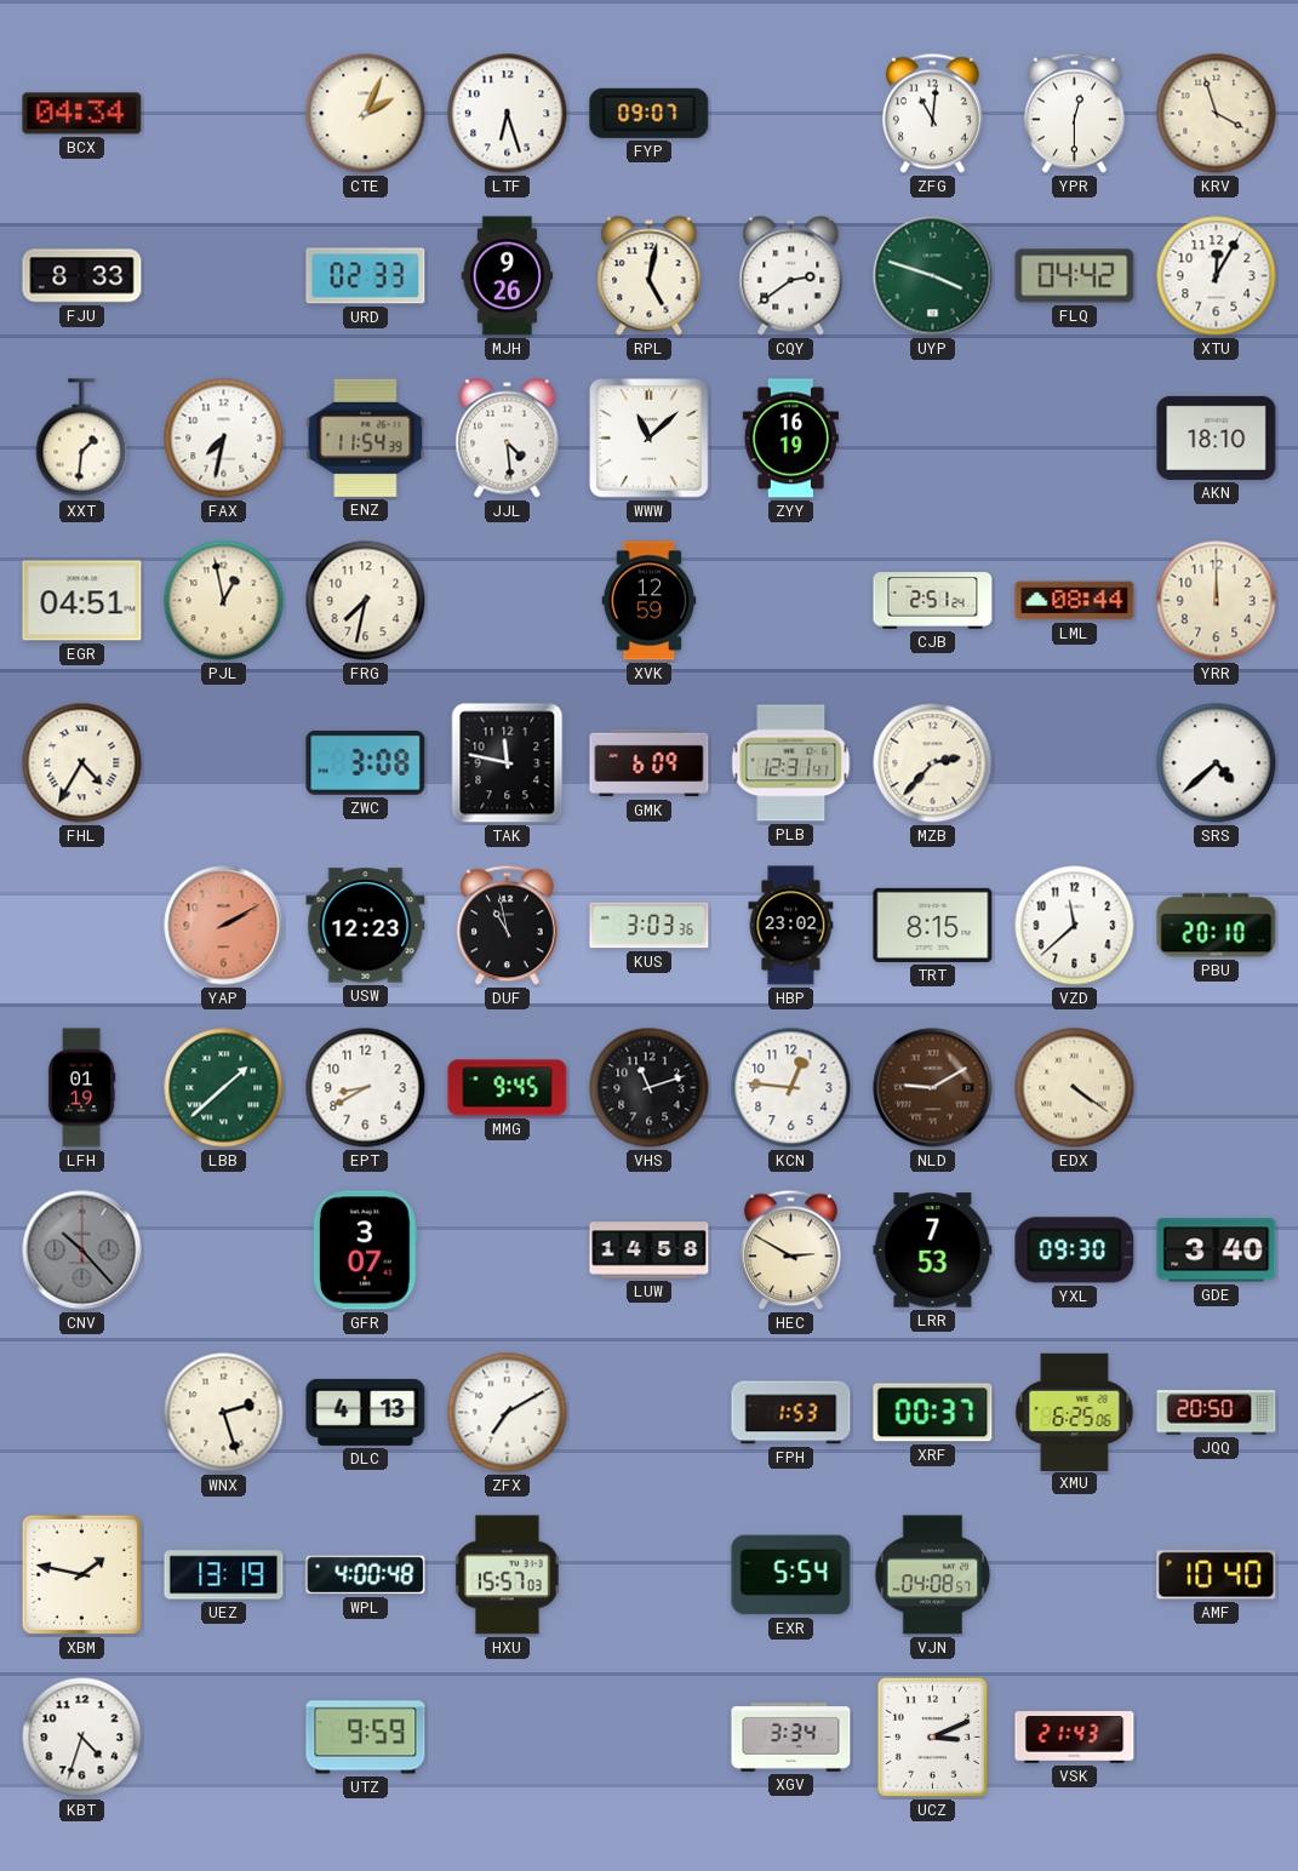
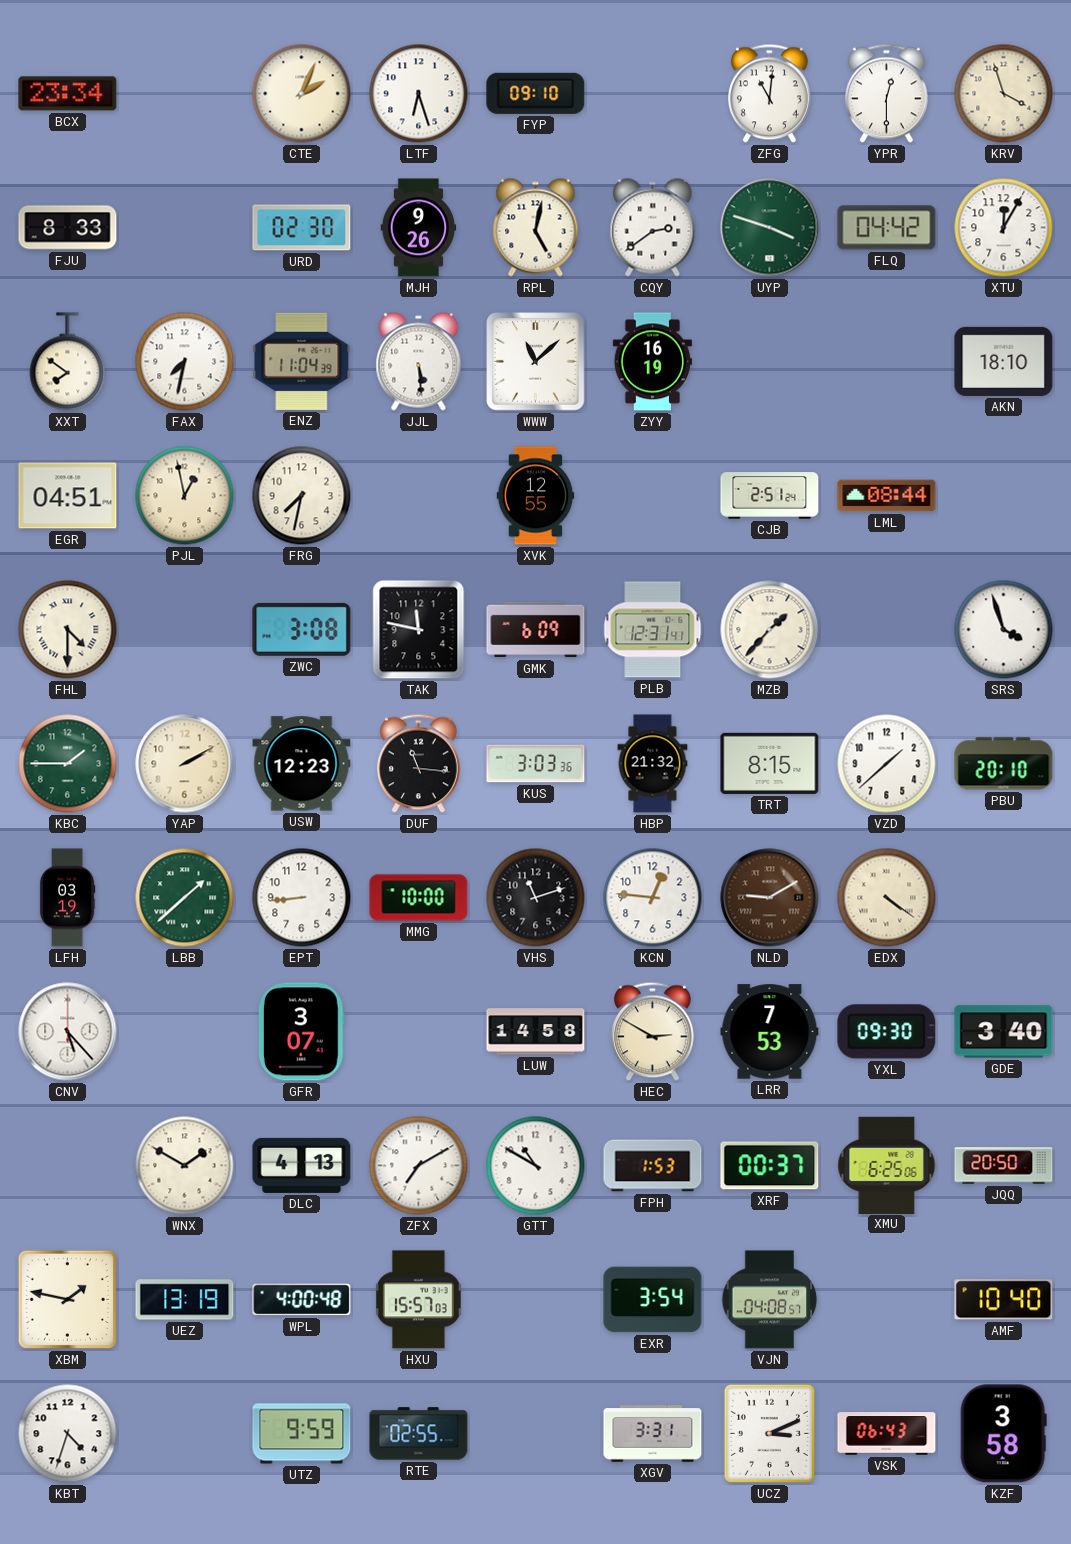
BCX: 04:34 -> 23:34 (68, 94)
FYP: 09:07 -> 09:10 (536, 93)
URD: 02:33 -> 02:30 (302, 228)
XXT: 1:31 -> 7:51 (68, 362)
ENZ: 11:54 -> 11:04 (302, 361)
JJL: 4:29 -> 5:29 (419, 362)
XVK: 12:59 -> 12:55 (536, 496)
YRR: 12:00 -> none (1217, 601)
FHL: 4:35 -> 4:30 (68, 630)
MZB: 2:37 -> 1:37 (770, 630)
SRS: 4:38 -> 3:57 (1004, 630)
KBC: none -> 1:45 (68, 764)
YAP dial: salmon -> cream (185, 764)
DUF: 10:58 -> 11:16 (419, 764)
HBP: 23:02 -> 21:32 (653, 764)
VZD: 11:38 -> 1:38 (887, 764)
LFH: 01:19 -> 03:19 (67, 898)
EPT: 8:40 -> 8:44 (302, 898)
MMG: 9:45 -> 10:00 (419, 898)
CNV: 10:23 -> 5:23 (68, 1032)
CNV dial: grey -> white (68, 1032)
WNX: 2:27 -> 1:50 (185, 1166)
GTT: none -> 10:50 (536, 1166)
EXR: 5:54 -> 3:54 (653, 1300)
RTE: none -> 02:55 (419, 1434)
XGV: 3:34 -> 3:31 (653, 1434)
VSK: 21:43 -> 06:43 (887, 1434)
KZF: none -> 3:58 (1003, 1434)
